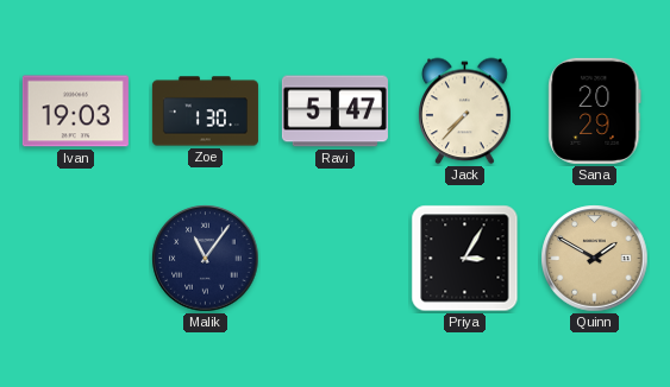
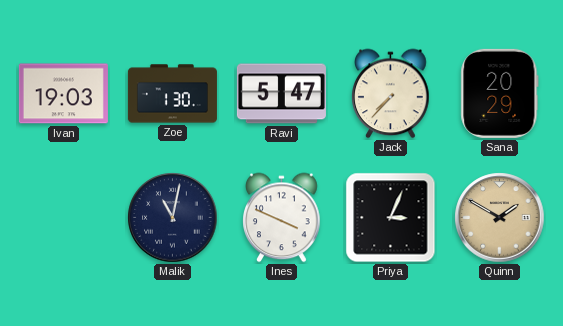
Malik: 11:06 -> 11:02 (173, 218)
Ines: none -> 3:49 (282, 218)
Priya: 3:05 -> 3:04 (391, 218)
